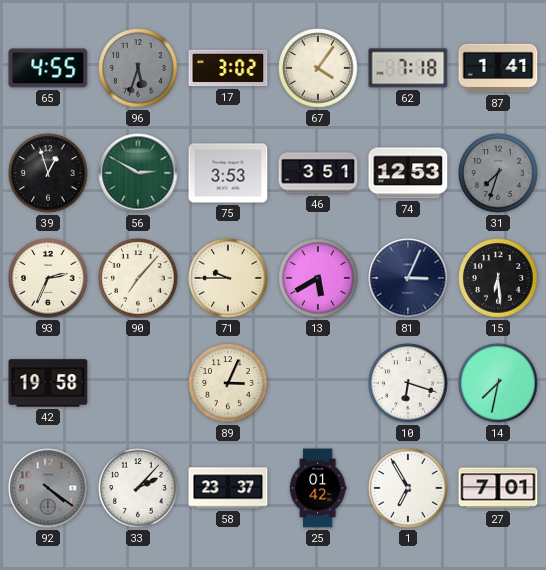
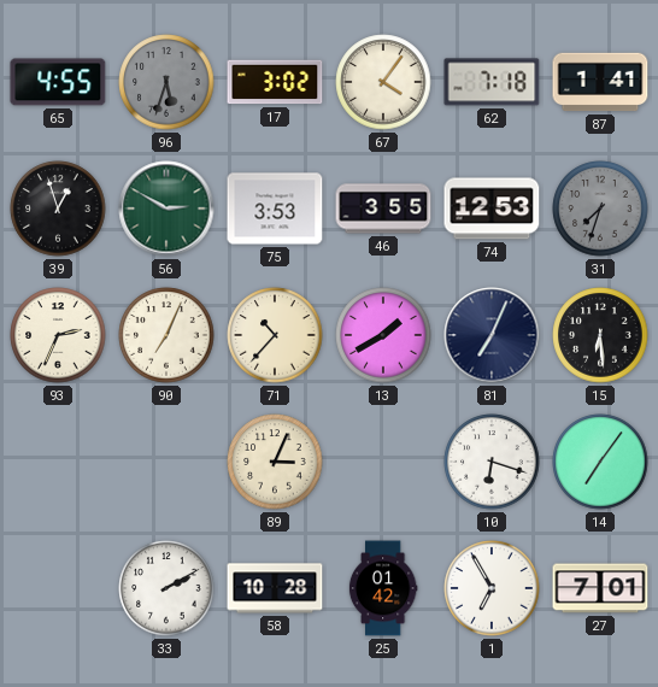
46: 3:51 -> 3:55 (383, 209)
90: 7:07 -> 7:04 (166, 335)
71: 9:45 -> 10:37 (275, 335)
13: 5:40 -> 1:40 (383, 335)
81: 3:04 -> 7:04 (492, 335)
42: 19:58 -> none (48, 383)
14: 7:32 -> 7:06 (600, 462)
92: 4:21 -> none (48, 488)
33: 2:07 -> 2:10 (166, 588)
58: 23:37 -> 10:28 (275, 588)
